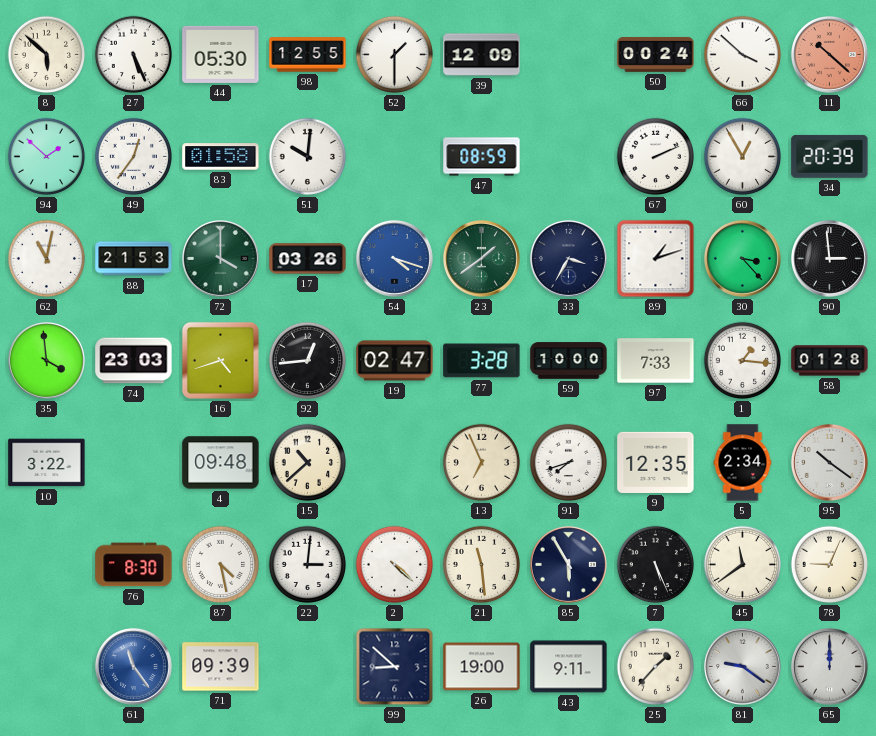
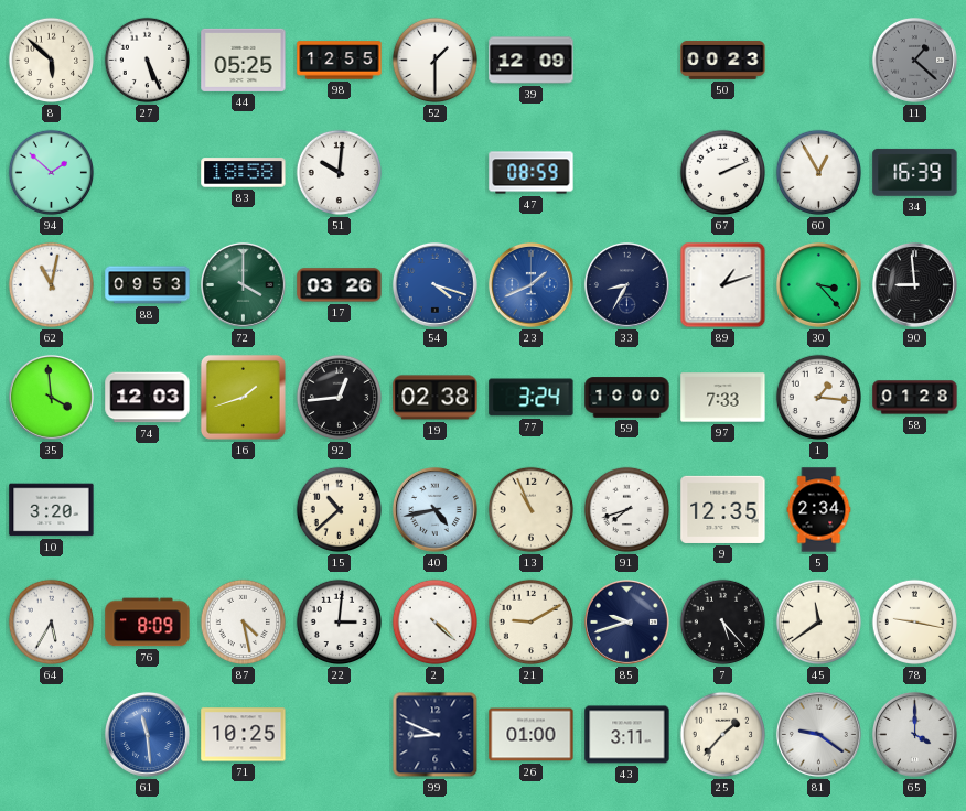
44: 05:30 -> 05:25 (244, 60)
50: 00:24 -> 00:23 (723, 60)
66: 3:52 -> none (743, 55)
11: 10:22 -> 1:22 (914, 60)
11 dial: salmon -> grey (914, 60)
49: 12:36 -> none (134, 157)
83: 01:58 -> 18:58 (244, 173)
34: 20:39 -> 16:39 (915, 172)
88: 21:53 -> 09:53 (148, 285)
23: 1:39 -> 1:41 (530, 284)
23 dial: green -> blue (530, 284)
33: 3:35 -> 8:35 (626, 284)
90: 2:59 -> 8:59 (914, 284)
74: 23:03 -> 12:03 (148, 398)
16: 4:42 -> 1:42 (243, 397)
19: 02:47 -> 02:38 (436, 398)
77: 3:28 -> 3:24 (532, 398)
10: 3:22 -> 3:20 (52, 510)
4: 09:48 -> none (221, 463)
40: none -> 4:43 (434, 509)
13: 6:56 -> 10:56 (532, 510)
95: 10:21 -> none (829, 462)
64: none -> 5:35 (52, 623)
76: 8:30 -> 8:09 (148, 623)
21: 11:29 -> 9:10 (532, 623)
85: 5:55 -> 9:42 (626, 621)
7: 5:26 -> 5:23 (723, 623)
78: 9:04 -> 9:17 (915, 623)
61: 11:24 -> 11:29 (147, 734)
71: 09:39 -> 10:25 (244, 735)
99: 8:52 -> 8:49 (436, 735)
26: 19:00 -> 01:00 (532, 735)
43: 9:11 -> 3:11 (627, 735)
65: 12:00 -> 4:00 (914, 734)
